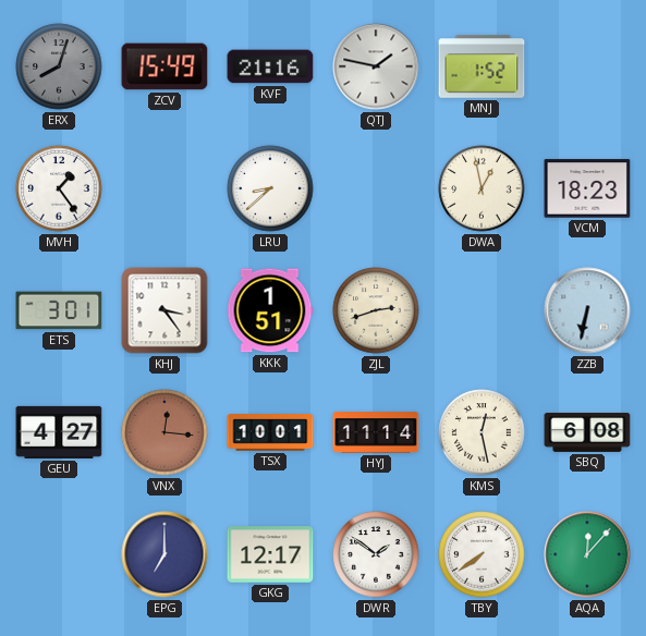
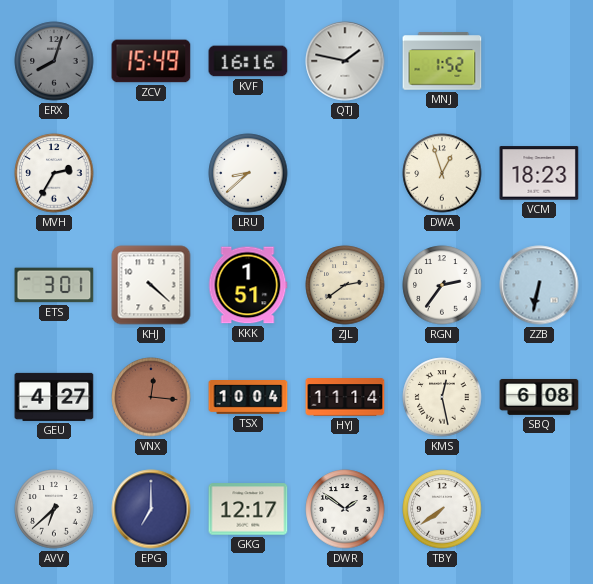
KVF: 21:16 -> 16:16 (248, 61)
MVH: 1:24 -> 2:35 (54, 173)
DWA: 12:58 -> 12:57 (442, 173)
KHJ: 3:24 -> 4:22 (151, 285)
ZJL: 2:42 -> 2:39 (345, 285)
RGN: none -> 2:36 (442, 285)
TSX: 10:01 -> 10:04 (248, 397)
AVV: none -> 6:38 (54, 509)
AQA: 12:07 -> none (587, 554)
